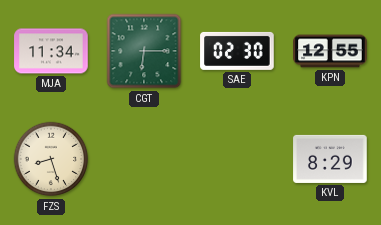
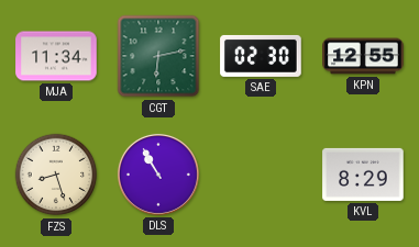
CGT: 6:15 -> 6:13 (158, 56)
DLS: none -> 10:55 (158, 175)
